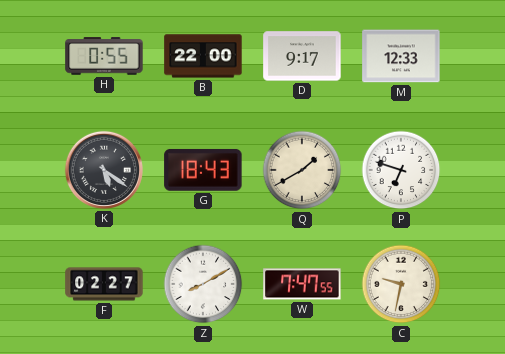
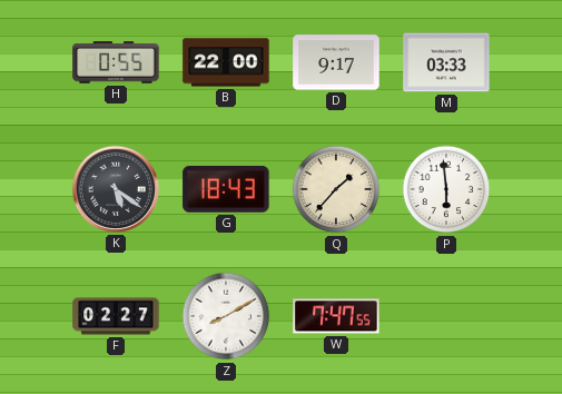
M: 12:33 -> 03:33 (446, 62)
Q: 1:40 -> 1:37 (336, 189)
P: 6:48 -> 5:59 (446, 189)
C: 9:32 -> none (401, 284)
